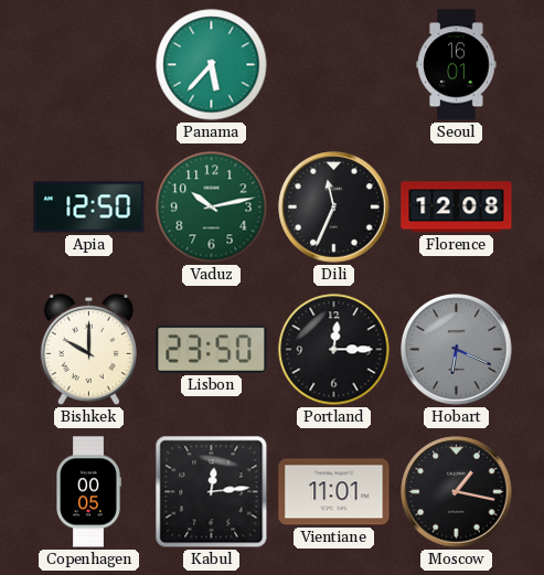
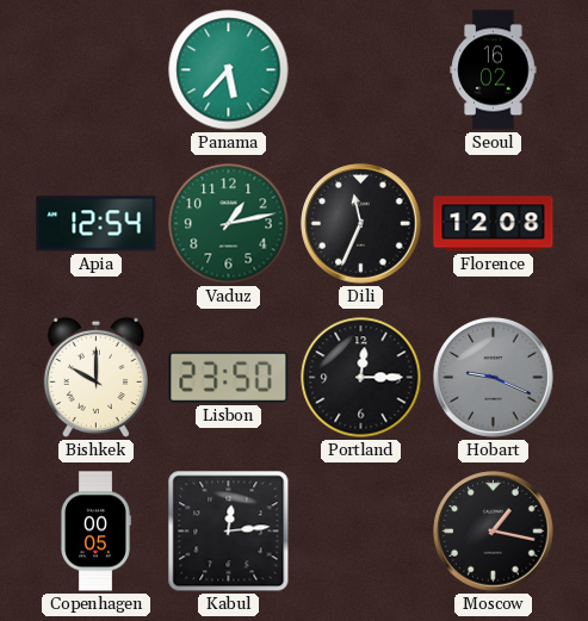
Seoul: 16:01 -> 16:02 (494, 70)
Apia: 12:50 -> 12:54 (97, 224)
Vaduz: 10:13 -> 1:13 (229, 224)
Hobart: 6:19 -> 9:19 (494, 378)
Vientiane: 11:01 -> none (334, 492)
